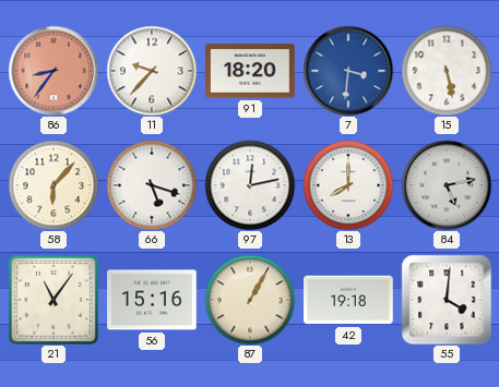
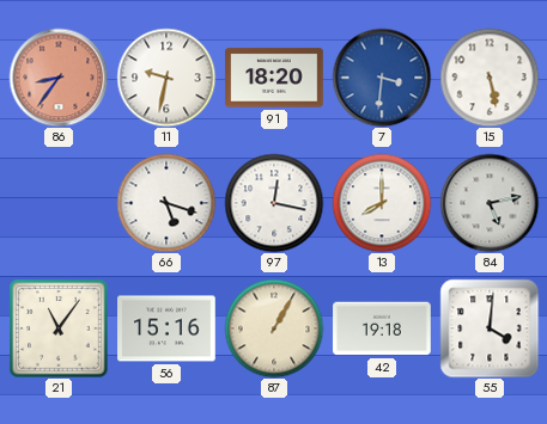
11: 9:37 -> 9:32 (166, 78)
58: 6:07 -> none (54, 185)
97: 12:13 -> 12:17 (274, 203)
